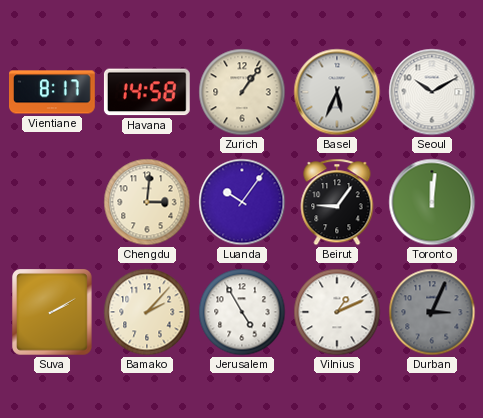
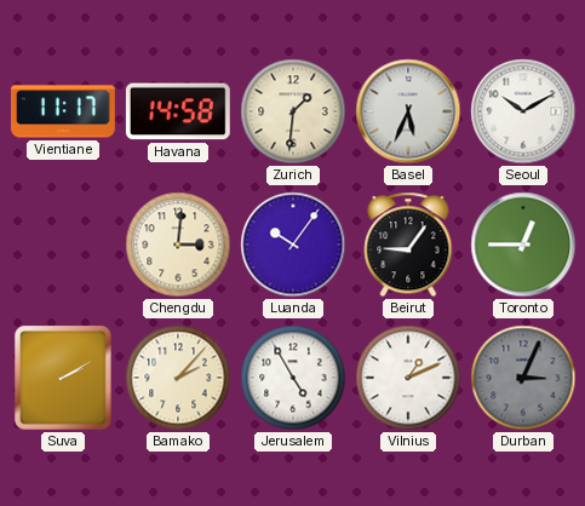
Vientiane: 8:17 -> 11:17 (64, 111)
Zurich: 1:06 -> 1:31 (293, 111)
Toronto: 12:01 -> 12:45 (523, 245)
